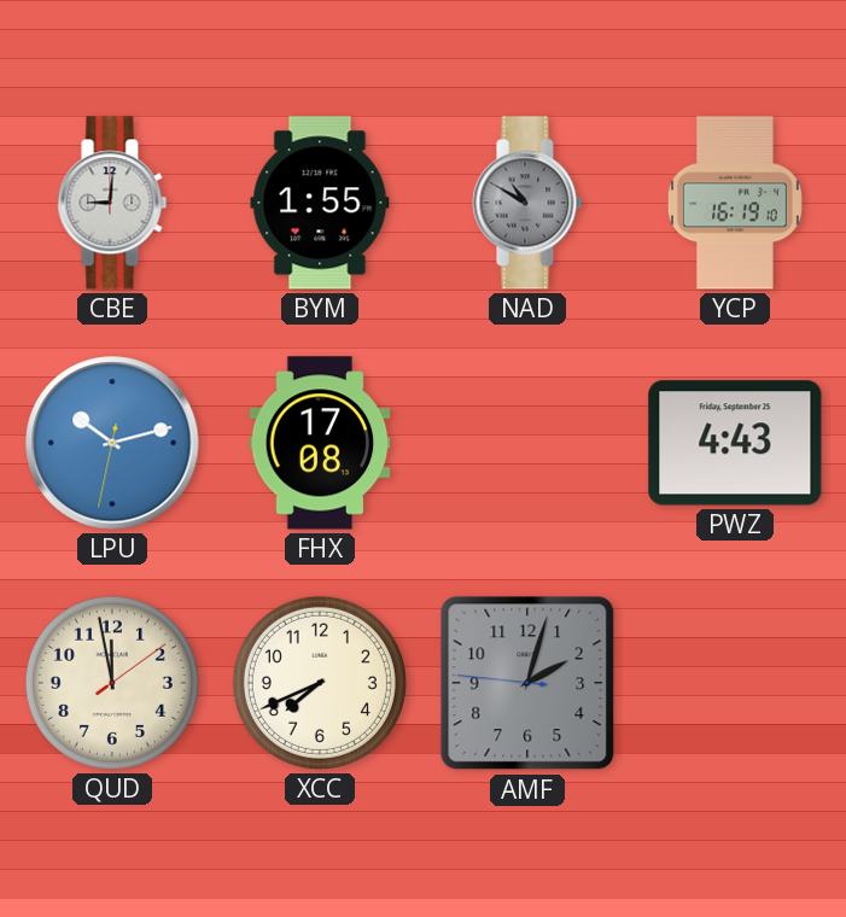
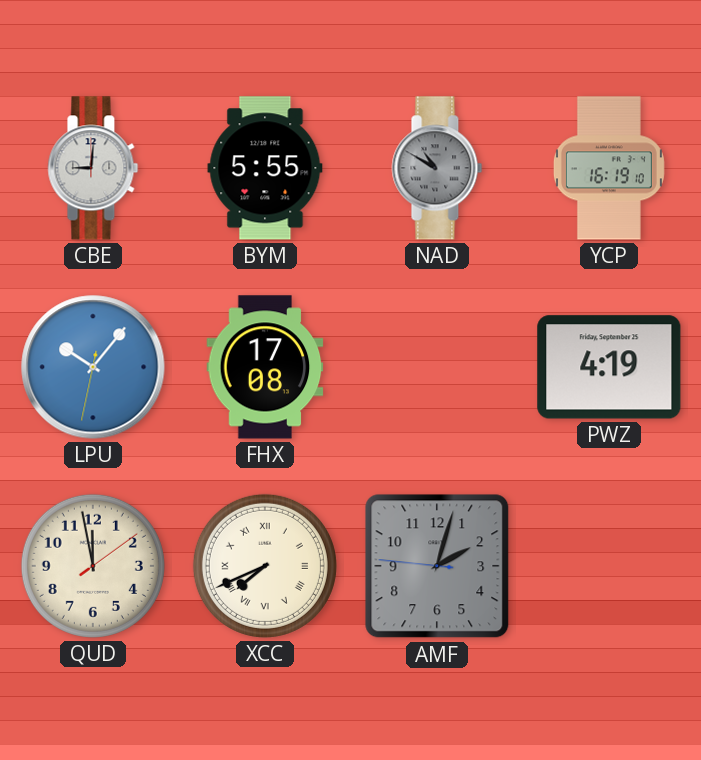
BYM: 1:55 -> 5:55 (265, 168)
LPU: 10:12 -> 10:06 (93, 367)
PWZ: 4:43 -> 4:19 (609, 367)
XCC numerals: Arabic -> Roman (265, 566)
